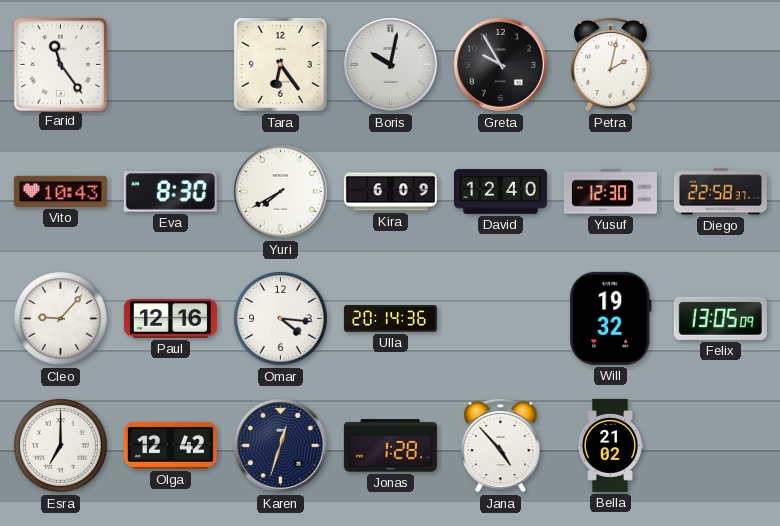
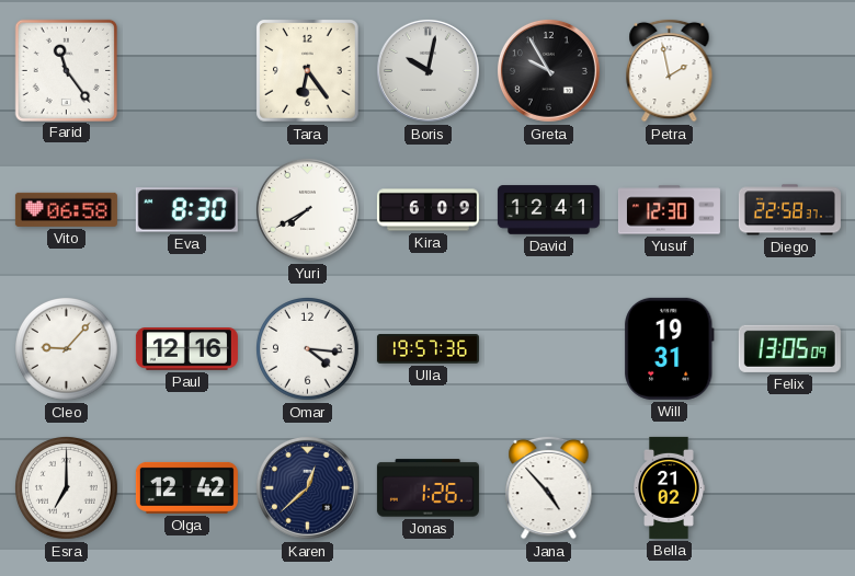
Petra: 2:02 -> 1:58 (670, 70)
Vito: 10:43 -> 06:58 (66, 209)
David: 12:40 -> 12:41 (548, 210)
Ulla: 20:14 -> 19:57 (428, 349)
Will: 19:32 -> 19:31 (670, 348)
Karen: 12:33 -> 12:38 (307, 487)
Jonas: 1:28 -> 1:26 (428, 488)
